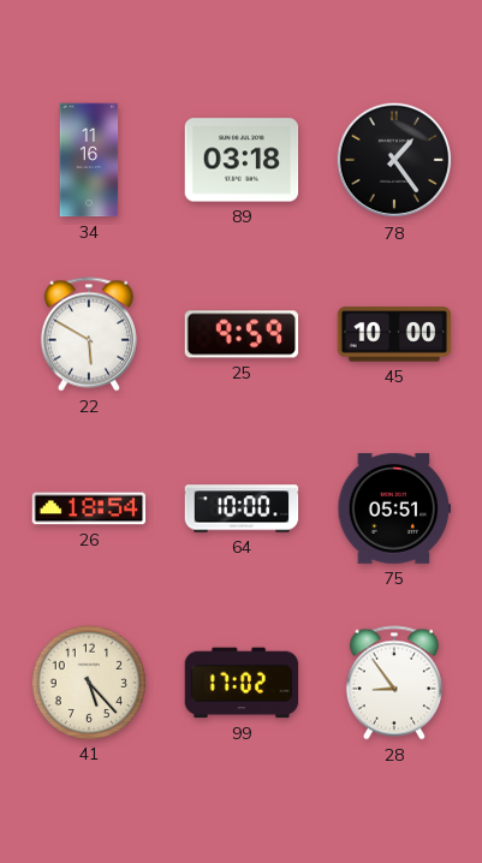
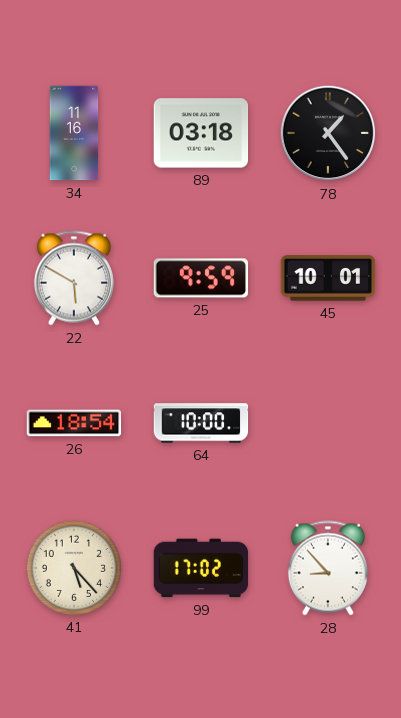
45: 10:00 -> 10:01 (328, 278)
75: 05:51 -> none (394, 508)
28: 8:54 -> 8:53 (328, 568)
